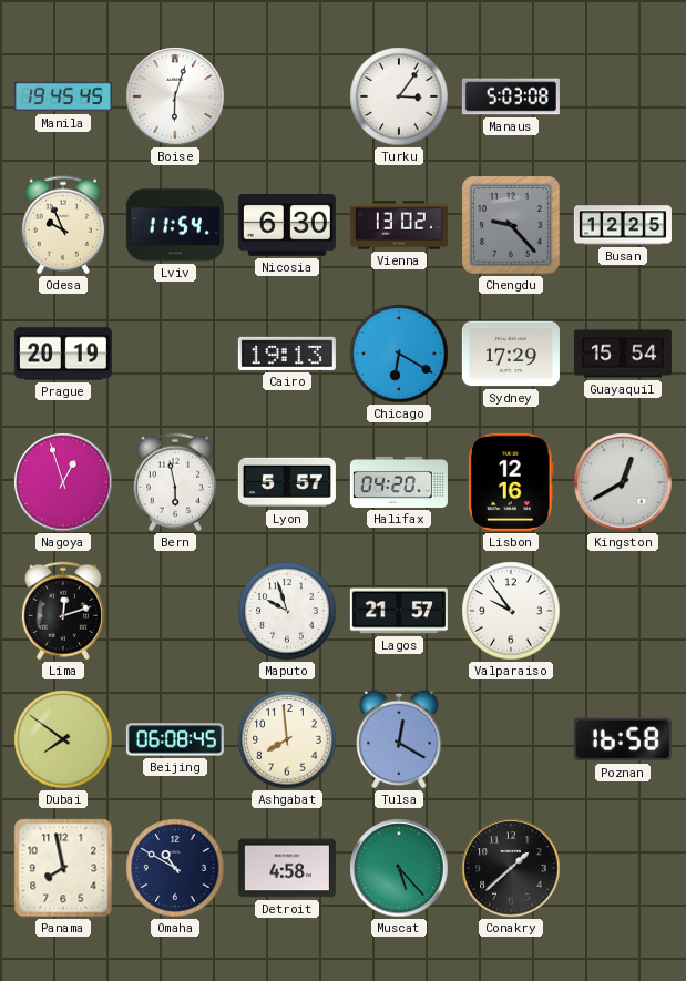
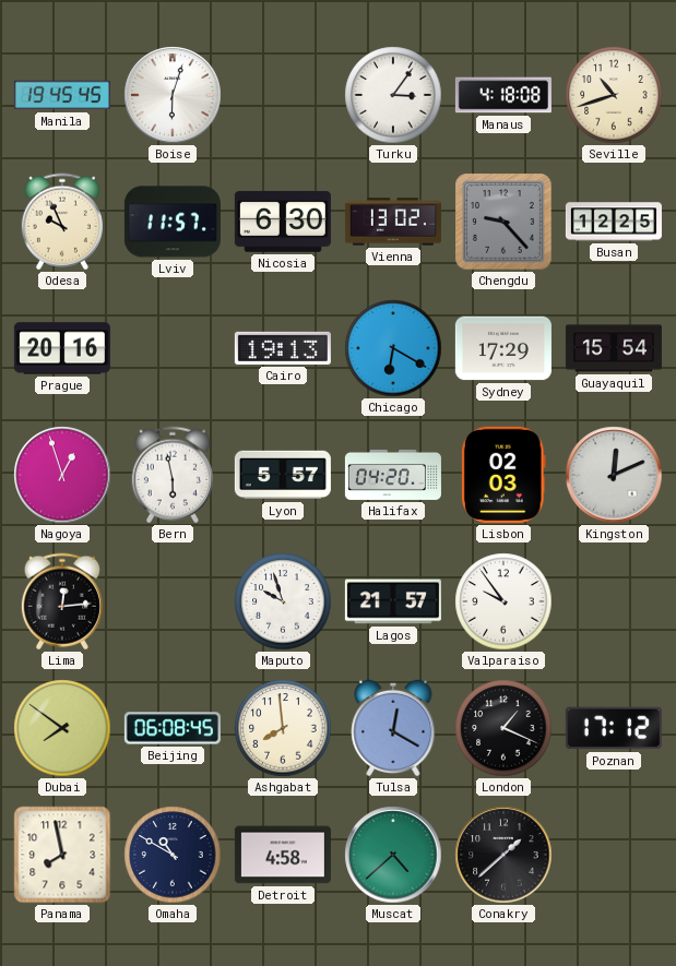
Manaus: 5:03 -> 4:18 (503, 95)
Seville: none -> 10:42 (614, 95)
Lviv: 11:54 -> 11:57 (173, 222)
Prague: 20:19 -> 20:16 (62, 348)
Lisbon: 12:16 -> 02:03 (503, 475)
Kingston: 12:40 -> 12:11 (614, 475)
Lima: 12:12 -> 12:14 (62, 601)
London: none -> 1:19 (503, 728)
Poznan: 16:58 -> 17:12 (614, 728)
Muscat: 5:23 -> 4:38 (393, 855)
